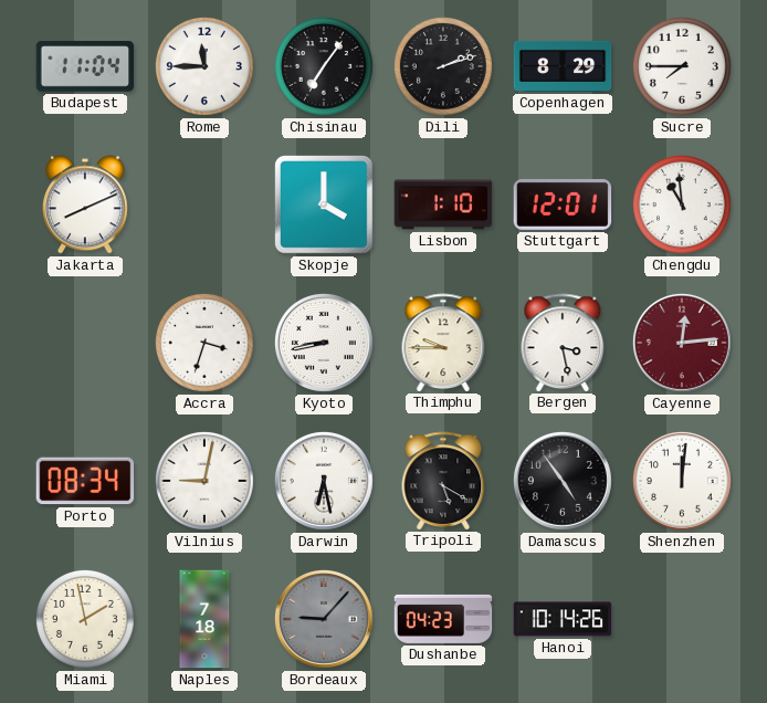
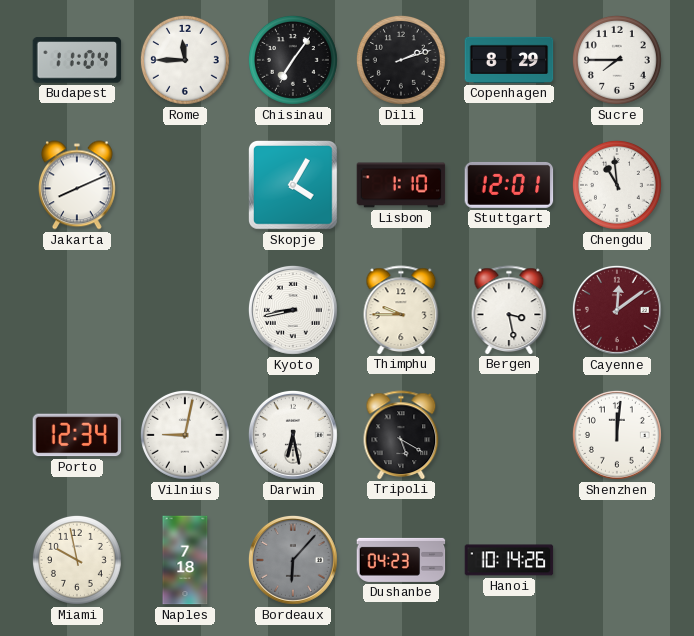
Skopje: 4:00 -> 4:05 (294, 186)
Accra: 3:33 -> none (204, 343)
Cayenne: 12:14 -> 12:09 (617, 310)
Porto: 08:34 -> 12:34 (77, 435)
Damascus: 4:54 -> none (563, 481)
Miami: 1:58 -> 9:58 (77, 560)
Bordeaux: 9:07 -> 6:07 (293, 560)
